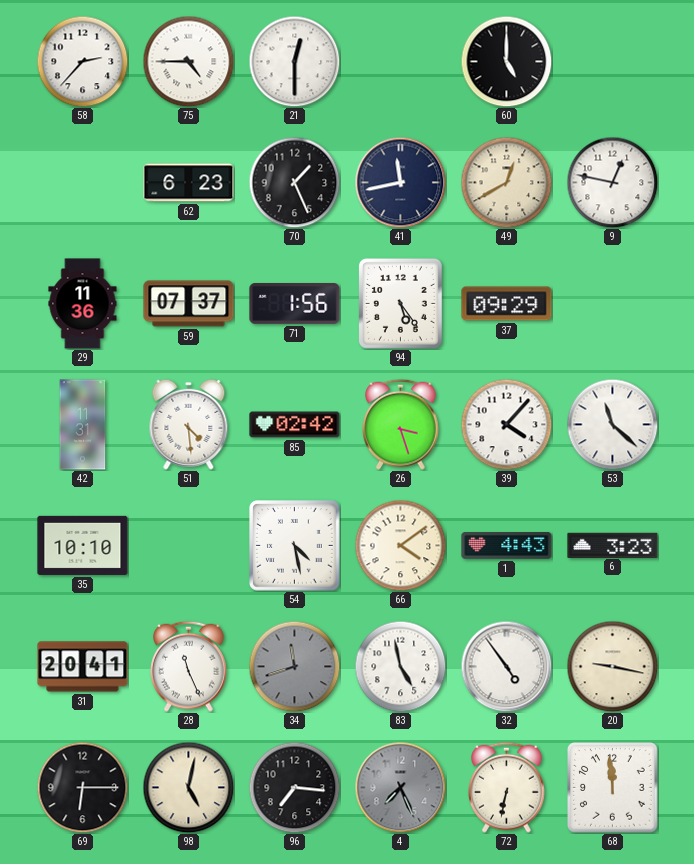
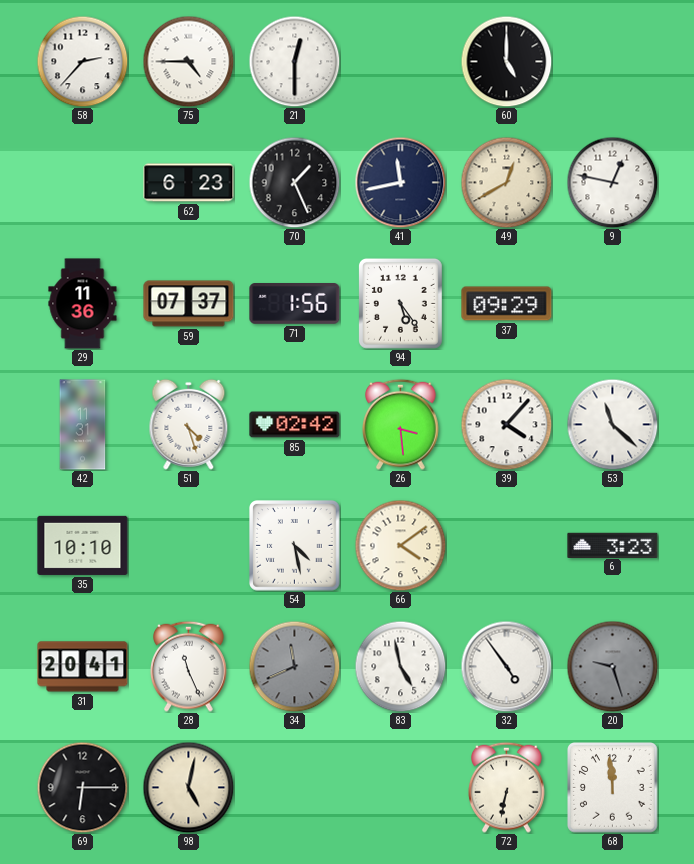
51: 4:29 -> 4:27 (189, 424)
26: 3:27 -> 3:29 (401, 424)
1: 4:43 -> none (507, 546)
34: 11:42 -> 11:41 (294, 666)
20: 9:17 -> 9:27 (612, 666)
20 dial: cream -> grey (612, 666)
96: 7:16 -> none (294, 787)
4: 7:26 -> none (400, 787)
